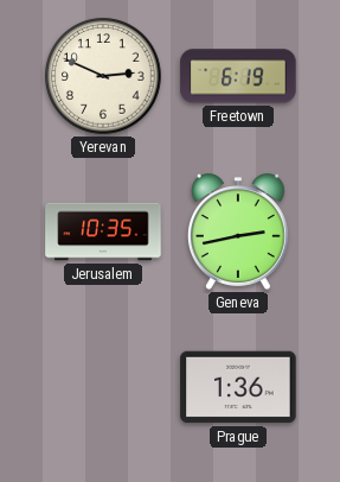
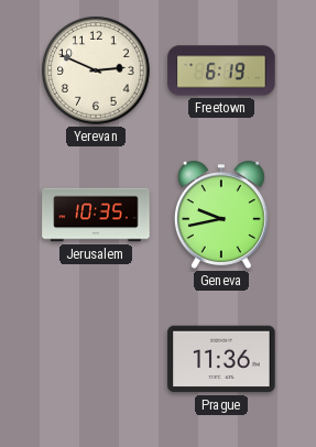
Geneva: 2:43 -> 9:43 (221, 215)
Prague: 1:36 -> 11:36 (221, 359)
